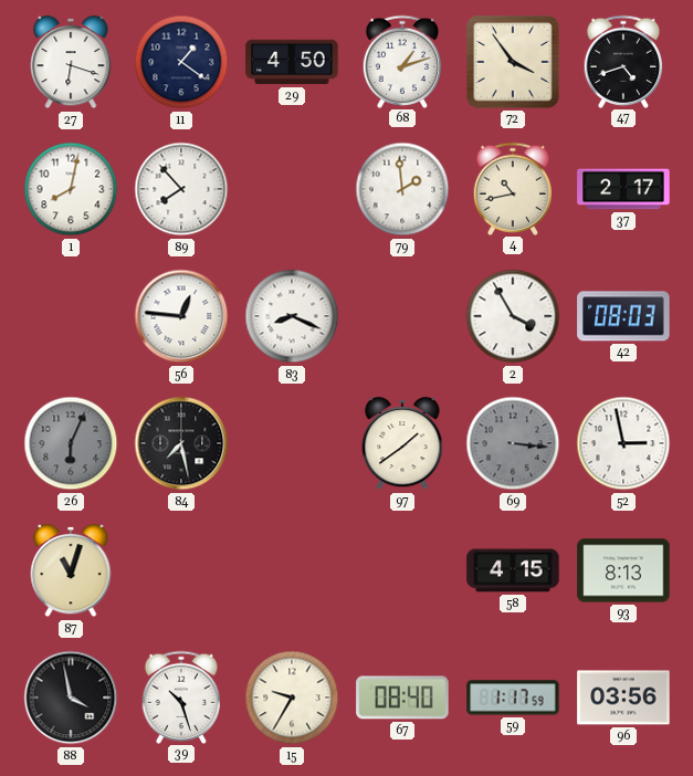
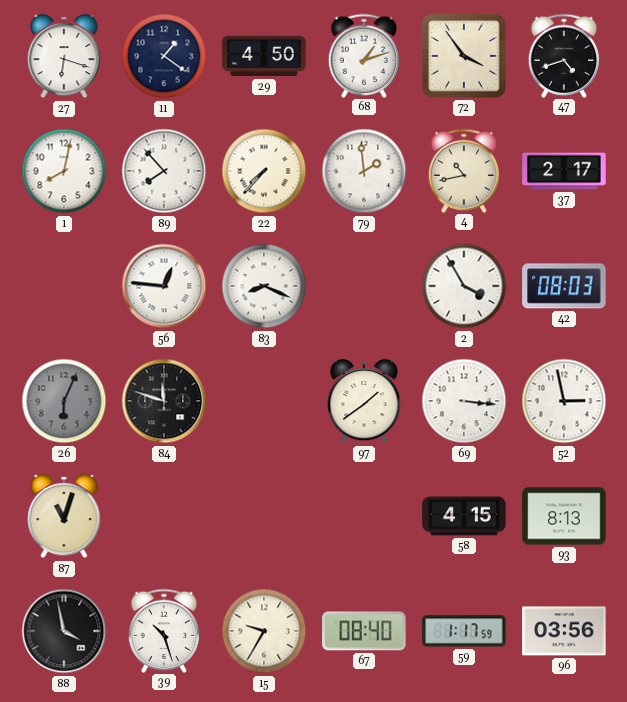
22: none -> 7:37 (264, 171)
84: 7:28 -> 11:48 (164, 401)
69 dial: grey -> white (464, 401)
